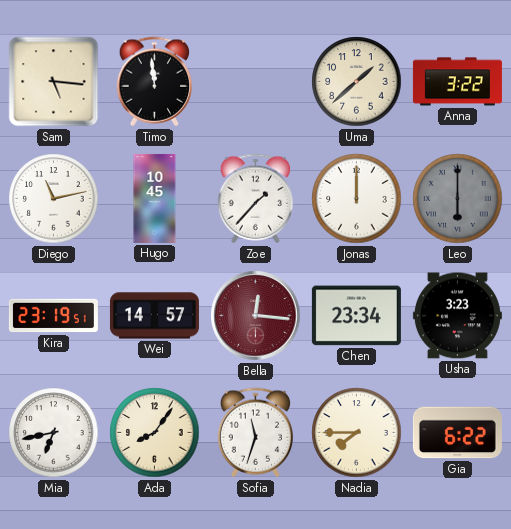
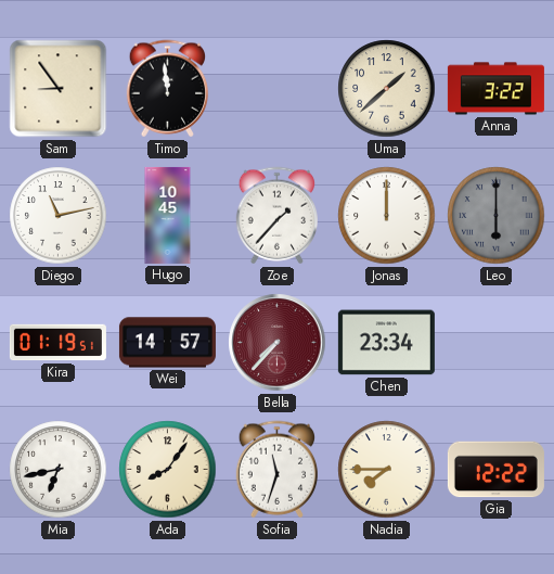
Sam: 5:16 -> 8:54 (59, 89)
Kira: 23:19 -> 01:19 (57, 343)
Bella: 12:16 -> 7:37 (278, 343)
Usha: 3:23 -> none (457, 316)
Gia: 6:22 -> 12:22 (495, 470)
